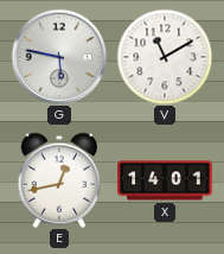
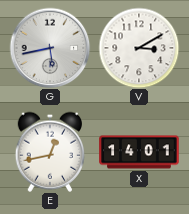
G: 5:47 -> 5:43 (50, 48)
V: 11:10 -> 3:10 (139, 48)
